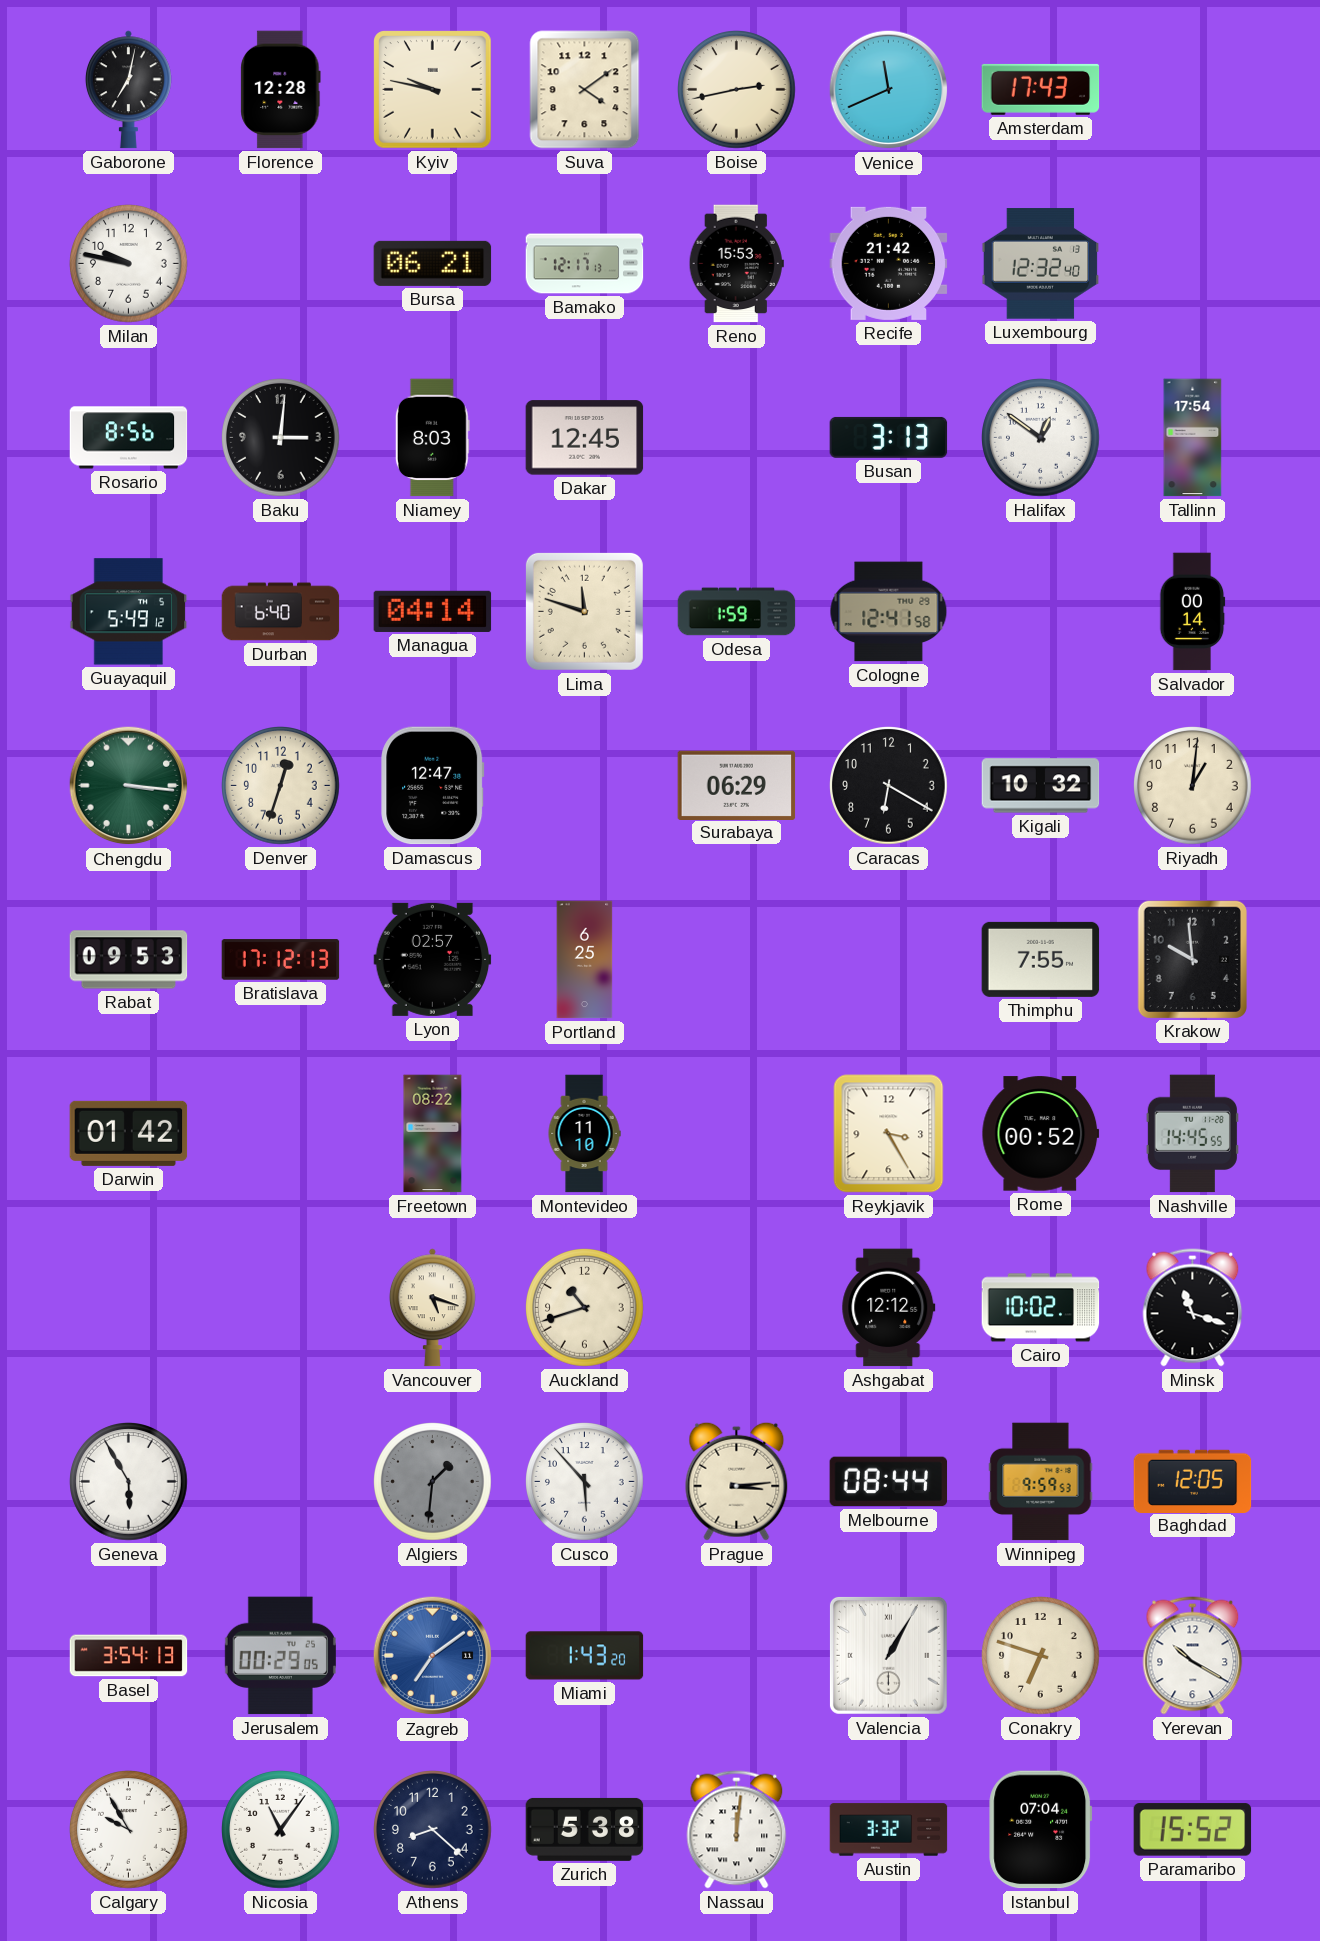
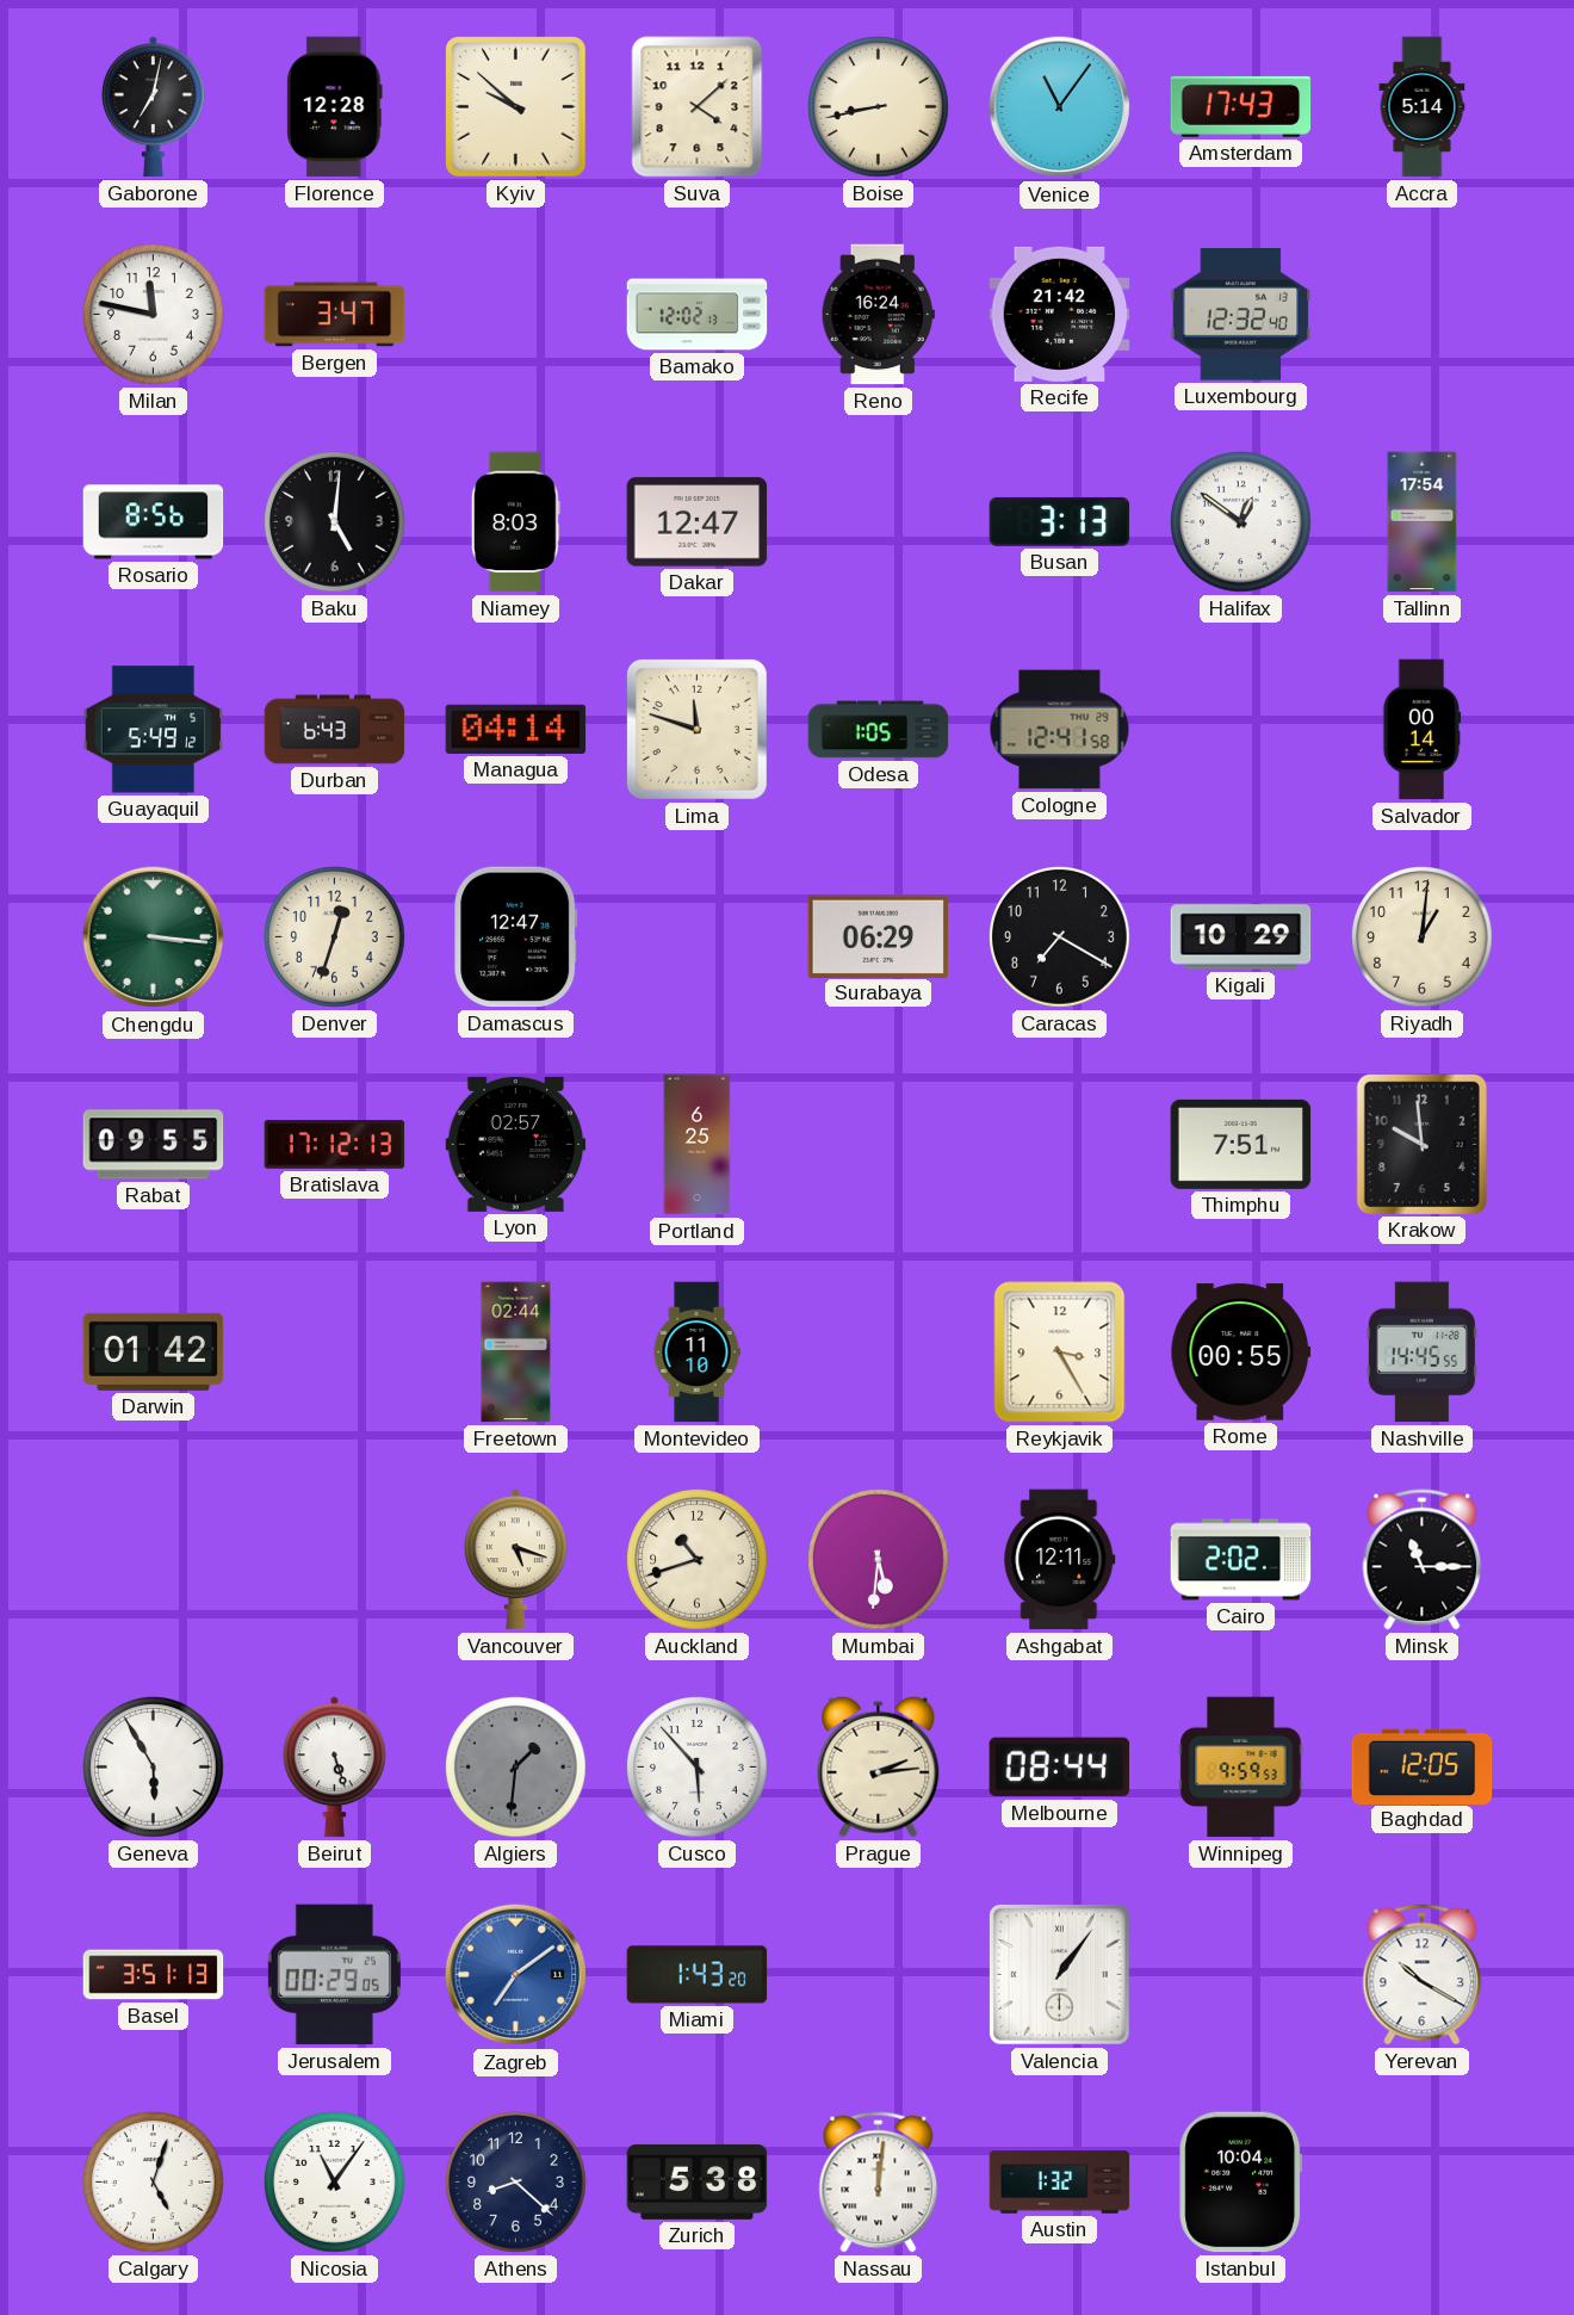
Kyiv: 9:47 -> 9:52 (516, 107)
Suva: 4:09 -> 4:08 (698, 107)
Boise: 2:43 -> 8:43 (879, 107)
Venice: 11:41 -> 11:06 (1060, 107)
Accra: none -> 5:14 (1423, 107)
Milan: 9:47 -> 11:47 (154, 315)
Bergen: none -> 3:47 (335, 315)
Bursa: 06:21 -> none (433, 263)
Bamako: 12:17 -> 12:02 (698, 315)
Reno: 15:53 -> 16:24 (878, 315)
Baku: 3:01 -> 5:01 (335, 522)
Dakar: 12:45 -> 12:47 (698, 522)
Durban: 6:40 -> 6:43 (335, 730)
Odesa: 1:59 -> 1:05 (879, 730)
Caracas: 6:20 -> 7:20 (1060, 937)
Kigali: 10:32 -> 10:29 (1241, 937)
Rabat: 09:53 -> 09:55 (154, 1145)
Thimphu: 7:55 -> 7:51 (1241, 1144)
Freetown: 08:22 -> 02:44 (516, 1353)
Rome: 00:52 -> 00:55 (1241, 1353)
Mumbai: none -> 5:31 (879, 1560)
Ashgabat: 12:12 -> 12:11 (1060, 1560)
Cairo: 10:02 -> 2:02 (1241, 1560)
Minsk: 11:18 -> 11:15 (1423, 1560)
Beirut: none -> 5:27 (334, 1768)
Prague: 3:14 -> 2:14 (879, 1766)
Basel: 3:54 -> 3:51 (154, 1975)
Valencia: 1:05 -> 1:06 (1059, 1974)
Conakry: 6:48 -> none (1041, 1656)
Calgary: 9:55 -> 5:03 (154, 2183)
Austin: 3:32 -> 1:32 (1060, 2183)
Istanbul: 07:04 -> 10:04 (1241, 2183)
Paramaribo: 15:52 -> none (1193, 1830)
